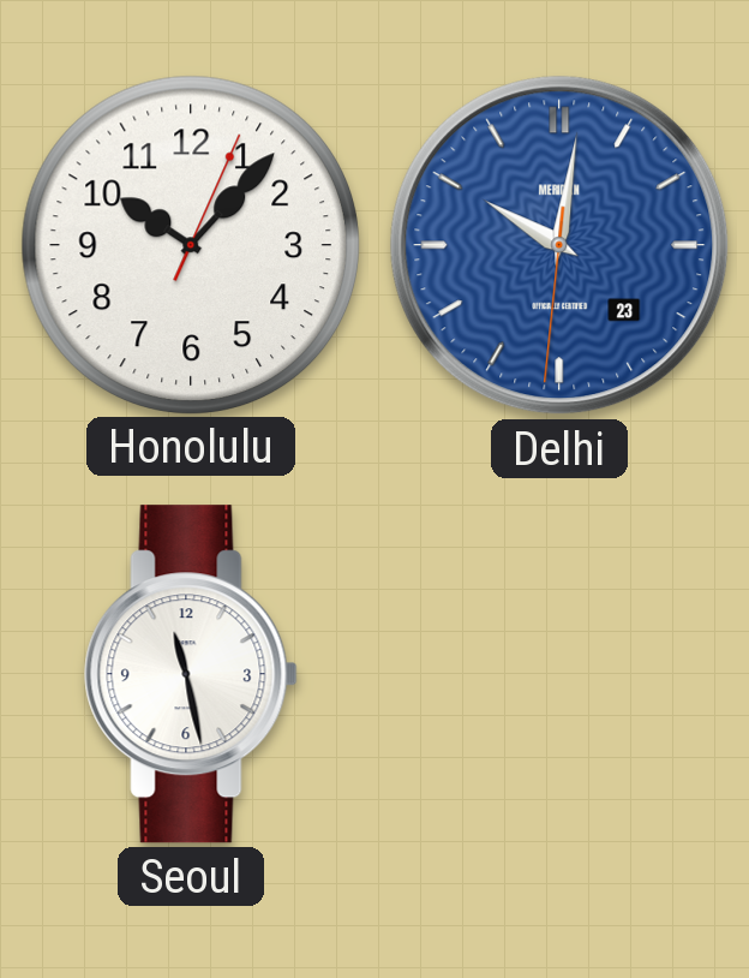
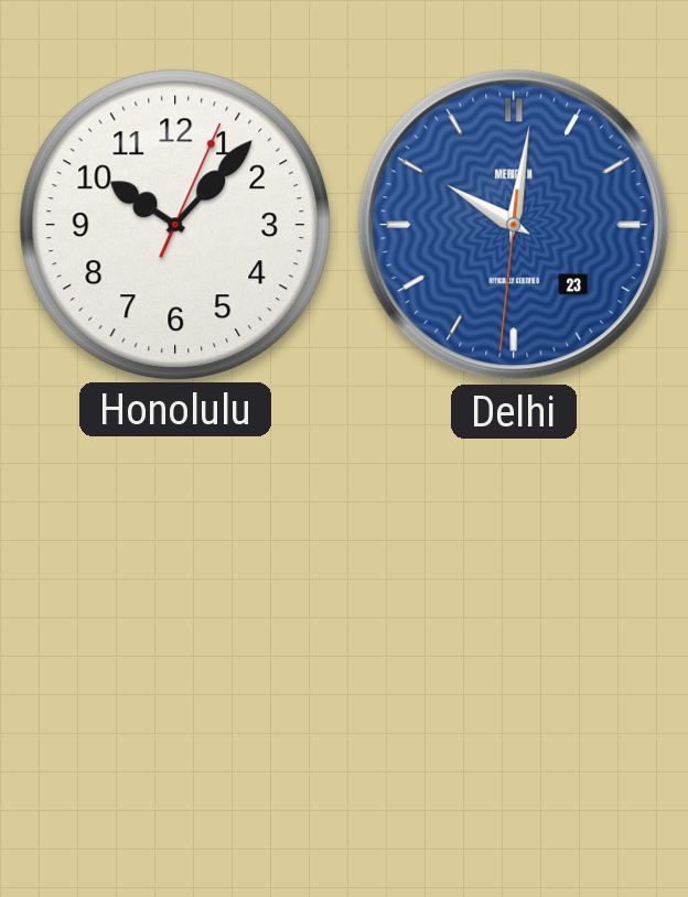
Seoul: 11:28 -> none (191, 674)
